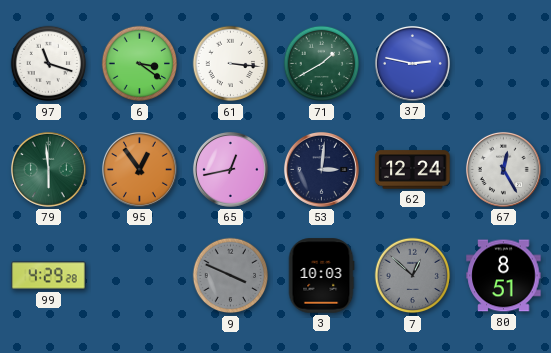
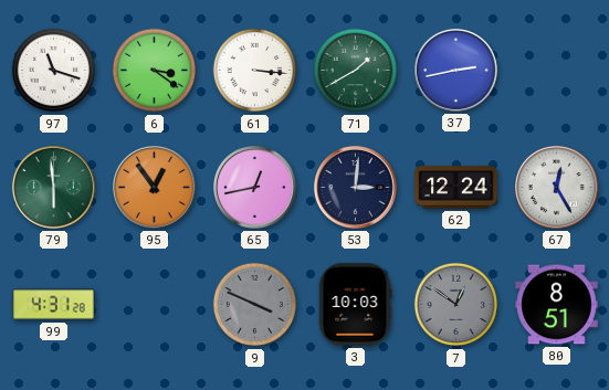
37: 2:47 -> 2:43 (455, 70)
99: 4:29 -> 4:31 (54, 305)
7: 12:52 -> 12:51 (456, 305)
